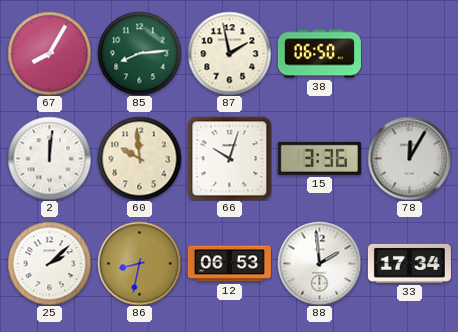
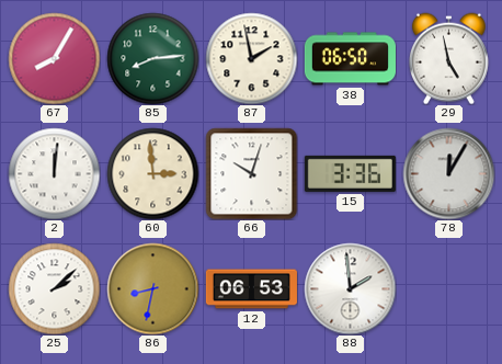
29: none -> 4:58 (448, 58)
60: 9:59 -> 2:59 (152, 173)
33: 17:34 -> none (409, 263)
